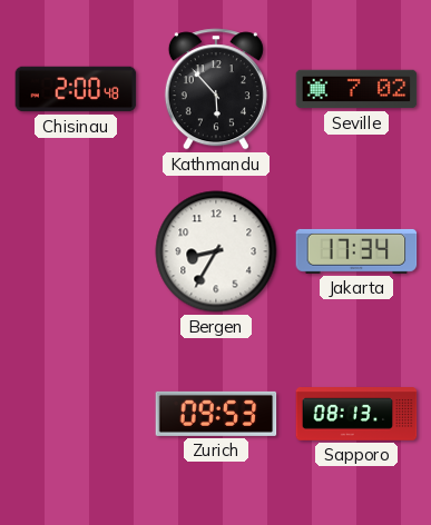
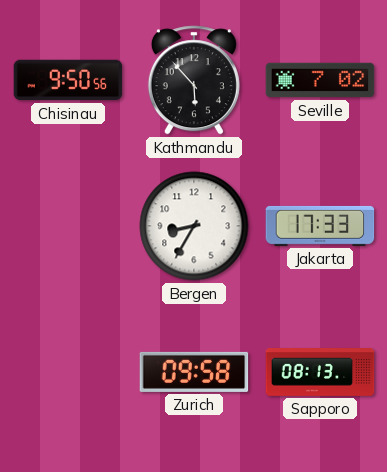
Chisinau: 2:00 -> 9:50 (68, 80)
Jakarta: 17:34 -> 17:33 (320, 226)
Zurich: 09:53 -> 09:58 (194, 372)
